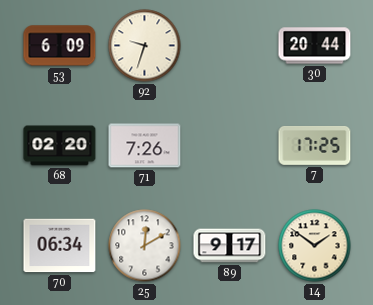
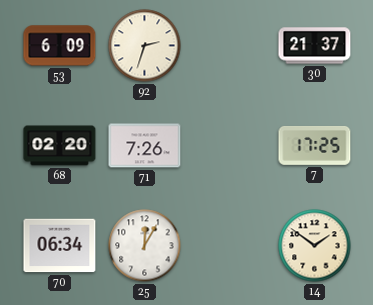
92: 9:33 -> 2:33 (145, 46)
30: 20:44 -> 21:37 (315, 46)
25: 12:10 -> 12:05 (145, 246)
89: 9:17 -> none (230, 246)
